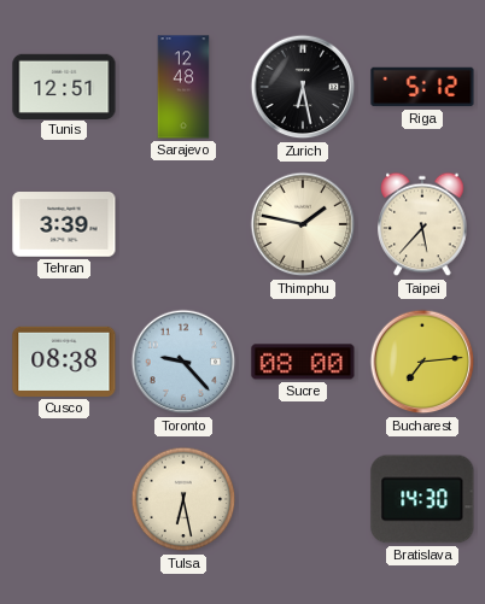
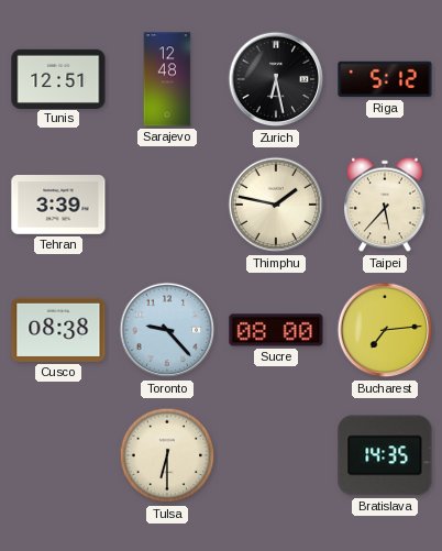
Tulsa: 6:28 -> 6:30 (167, 455)
Bratislava: 14:30 -> 14:35 (385, 455)
